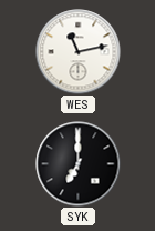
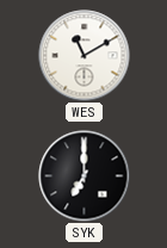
WES: 11:13 -> 11:10 (85, 56)
